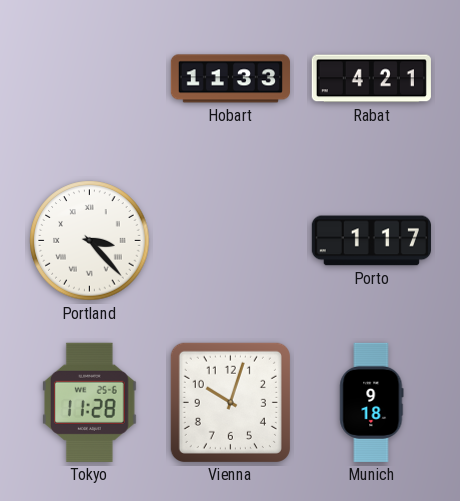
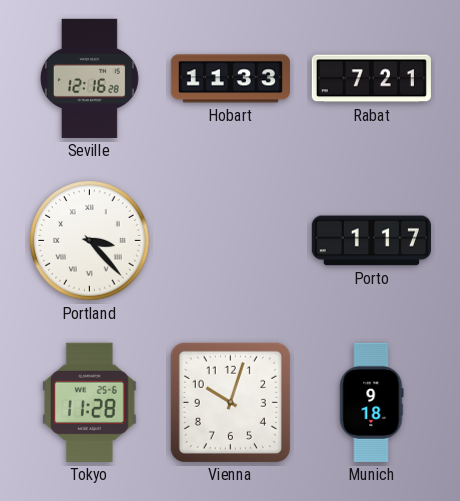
Seville: none -> 12:16 (89, 78)
Rabat: 4:21 -> 7:21 (371, 79)
